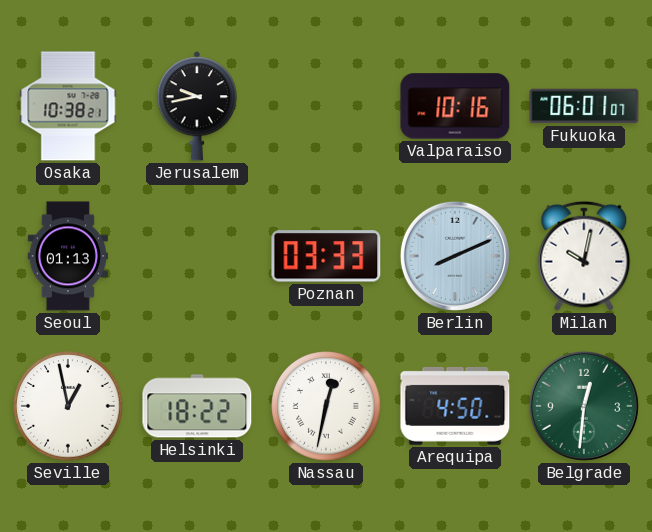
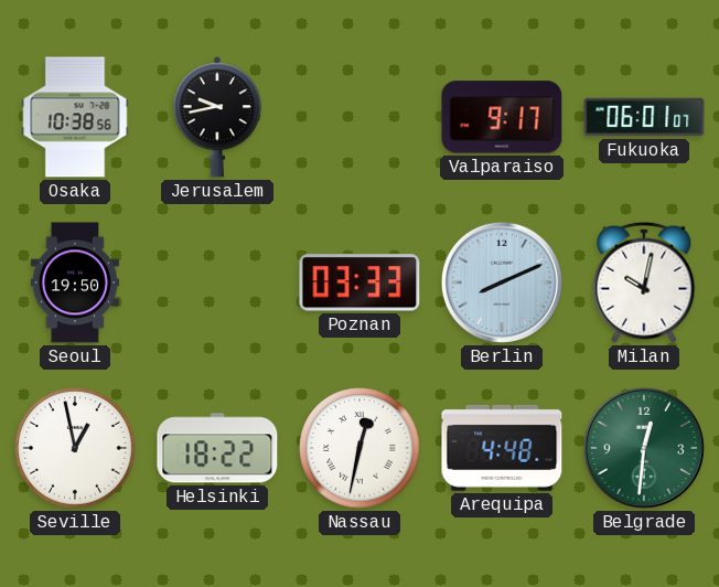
Osaka: 10:38:21 -> 10:38:56 (75, 117)
Valparaiso: 10:16 -> 9:17 (502, 117)
Seoul: 01:13 -> 19:50 (75, 282)
Arequipa: 4:50 -> 4:48 (502, 448)
